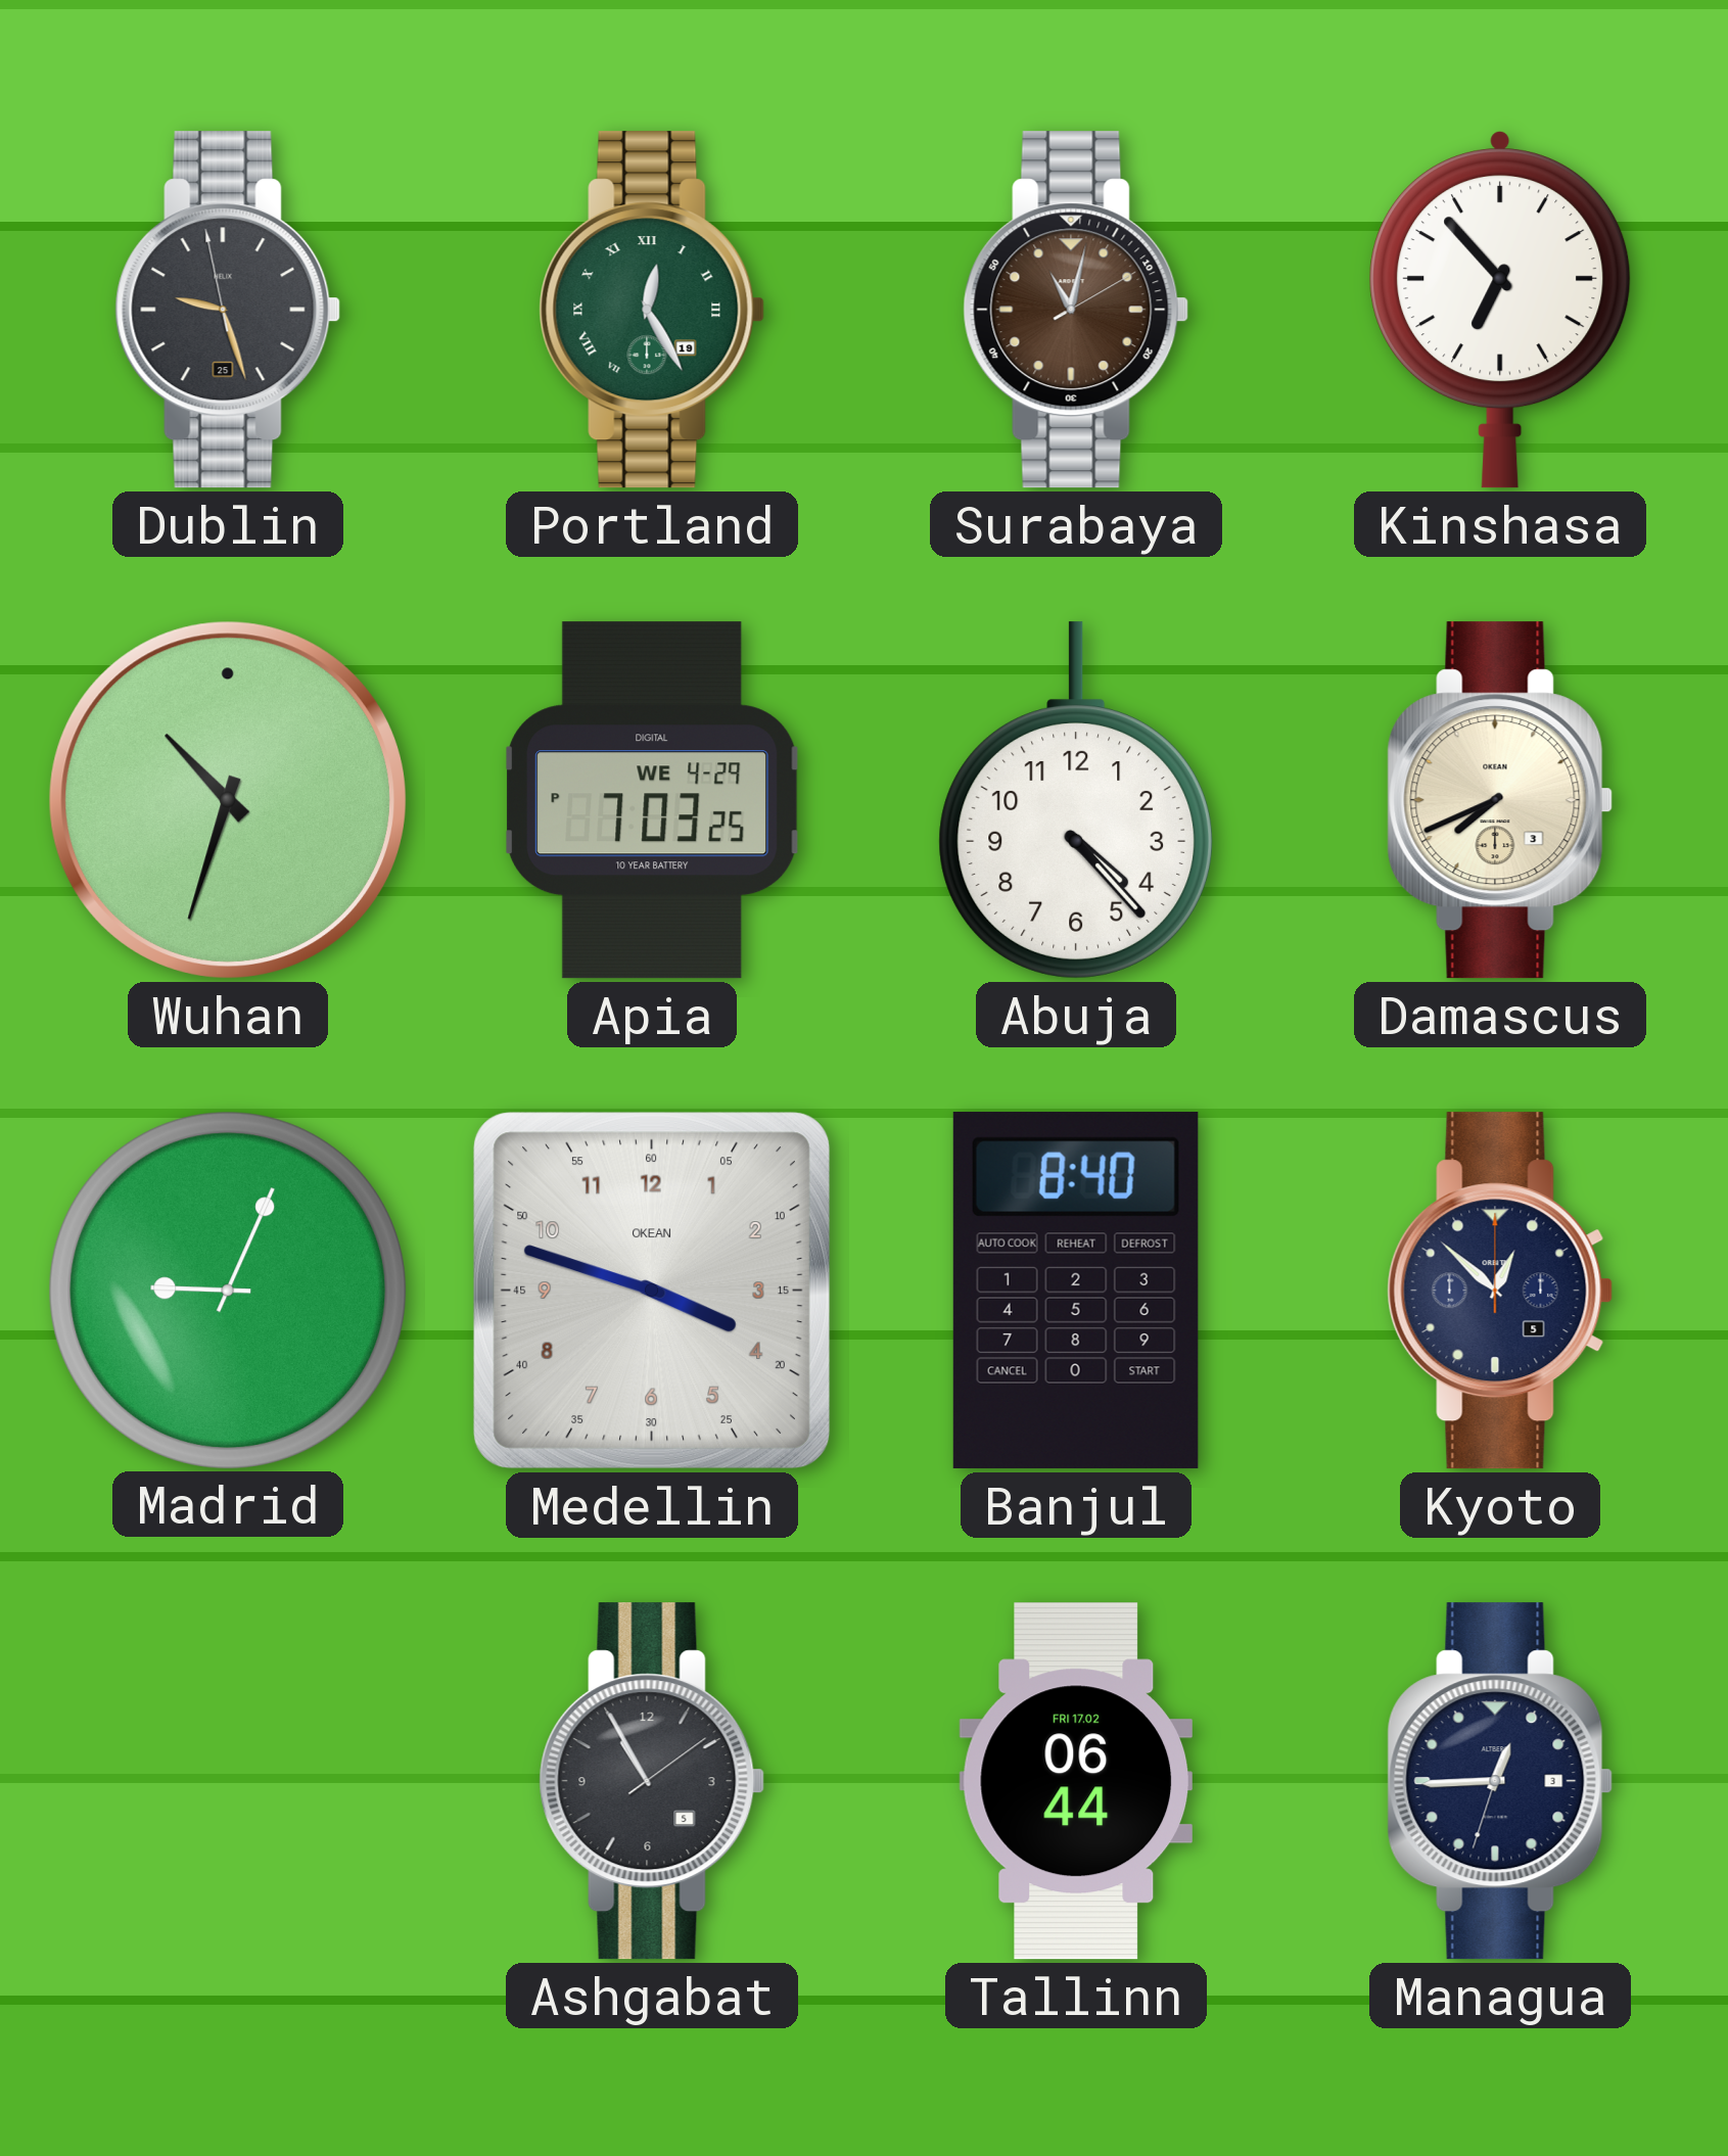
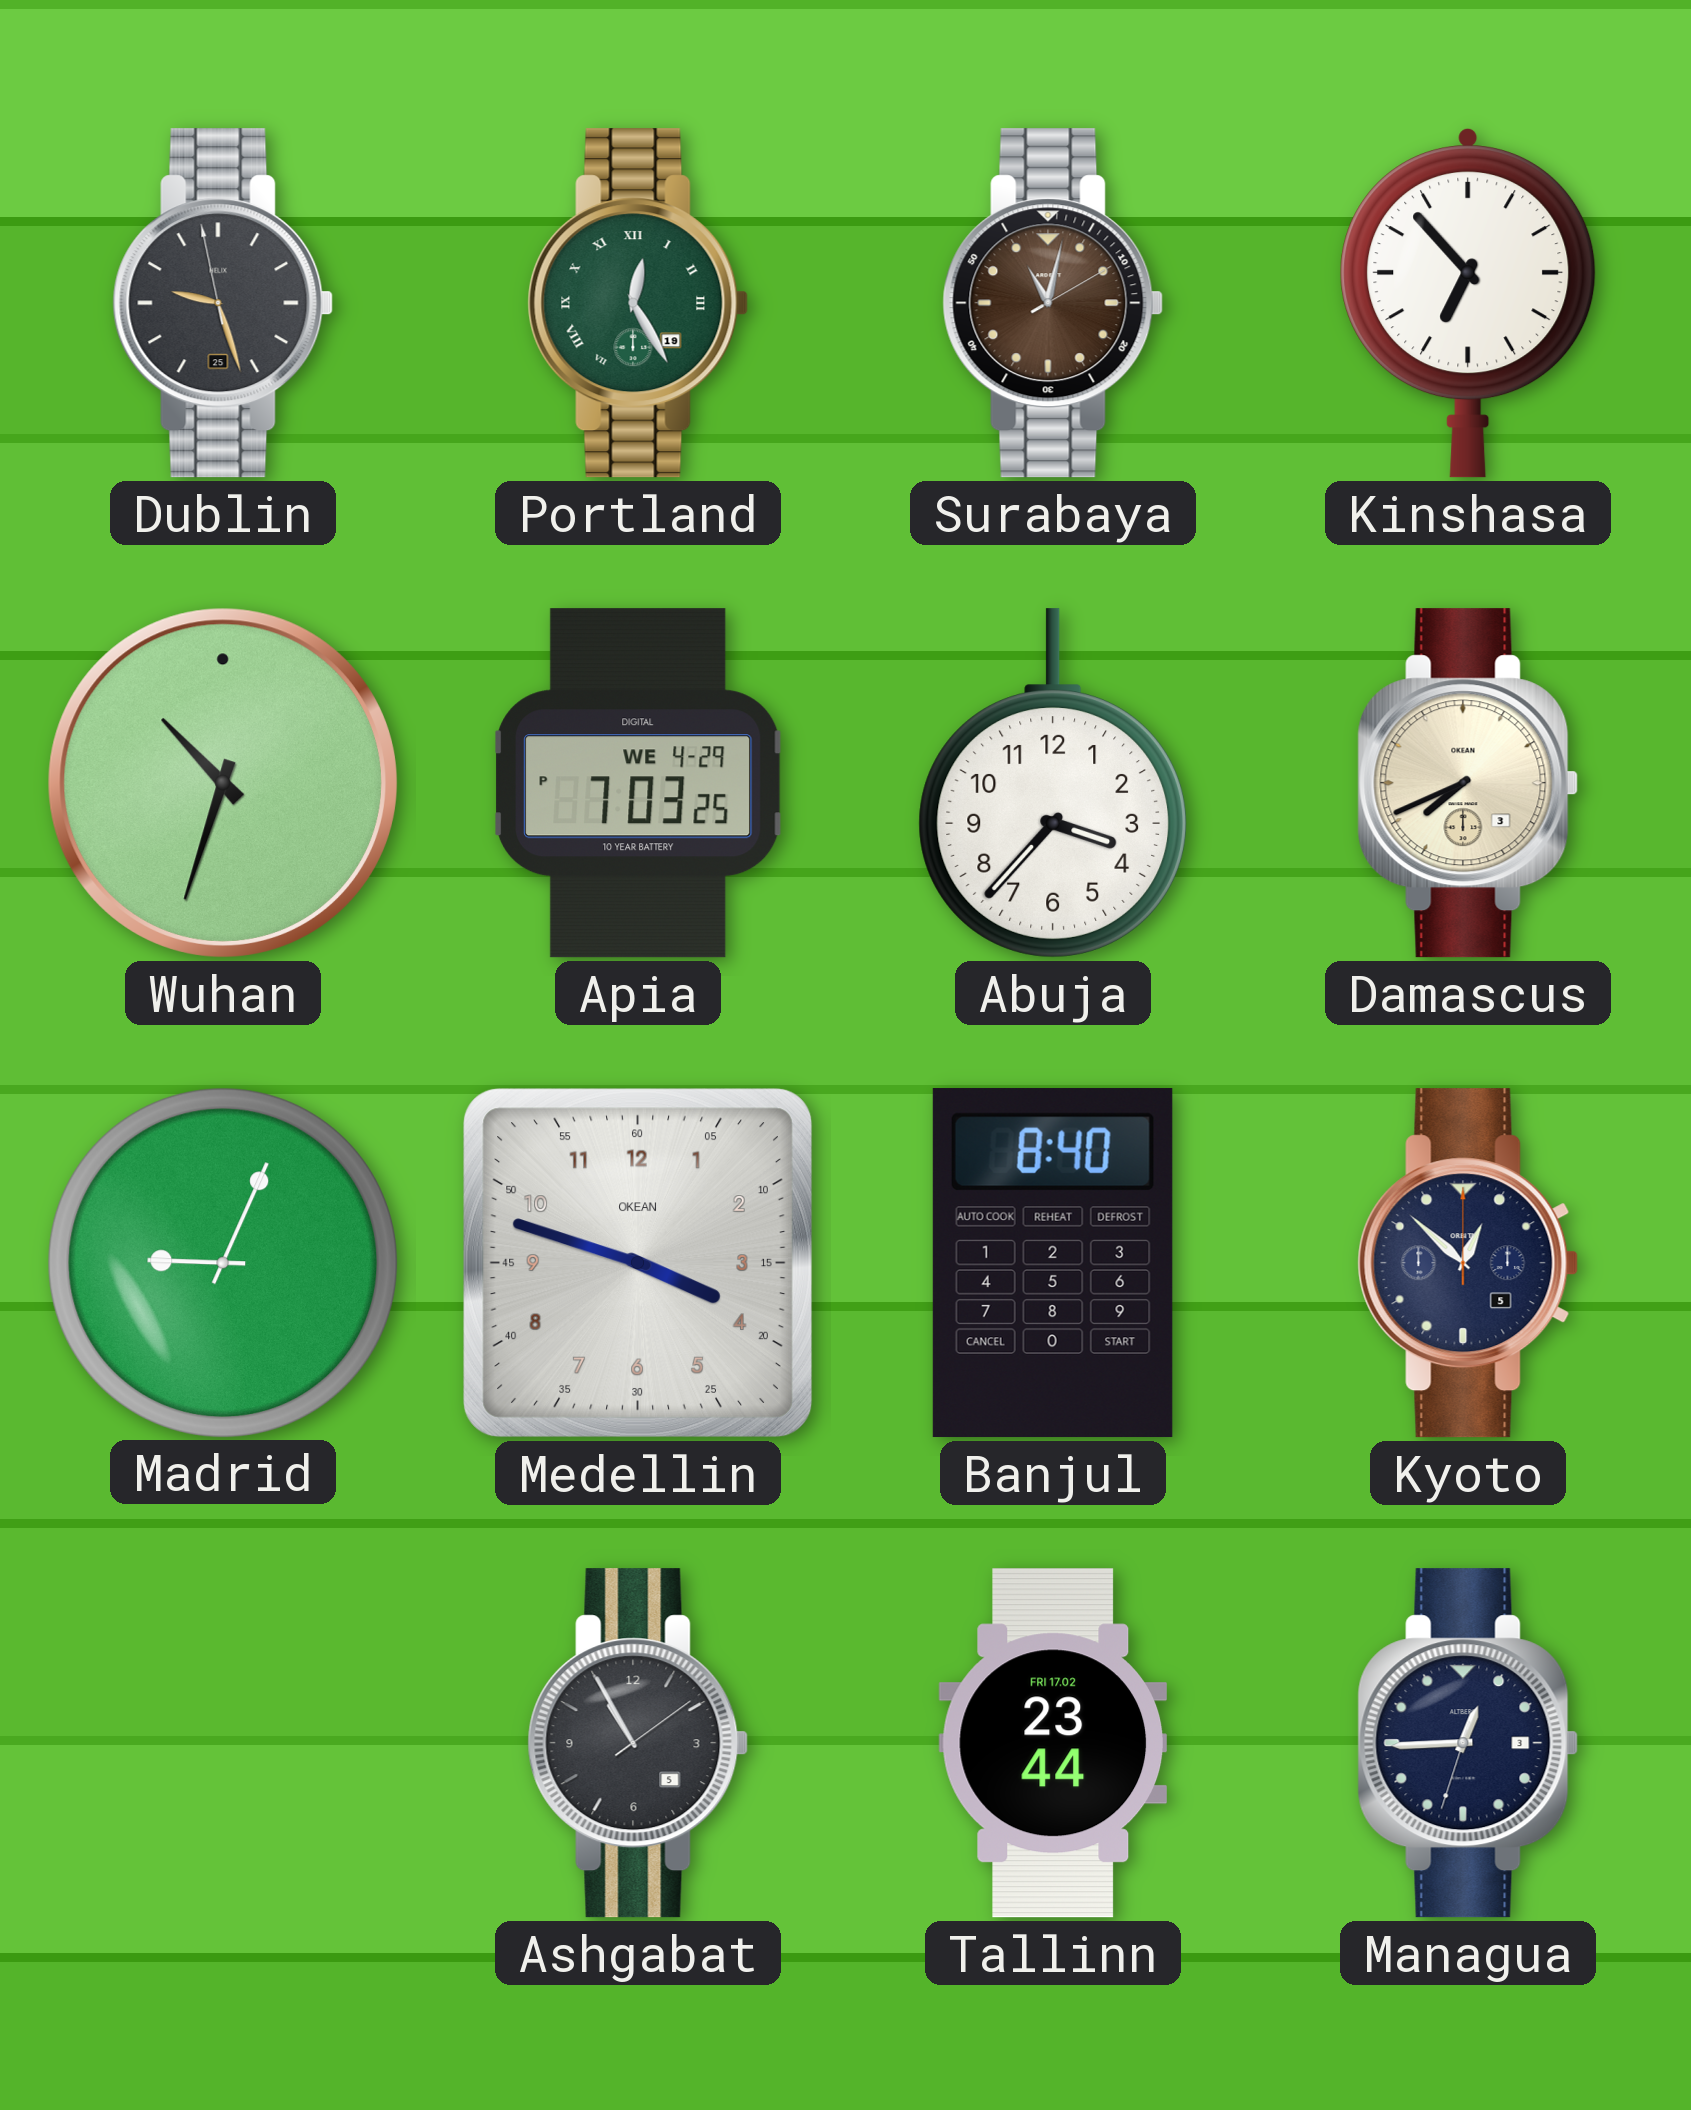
Abuja: 4:23 -> 3:37 (1053, 783)
Tallinn: 06:44 -> 23:44 (1052, 1743)
